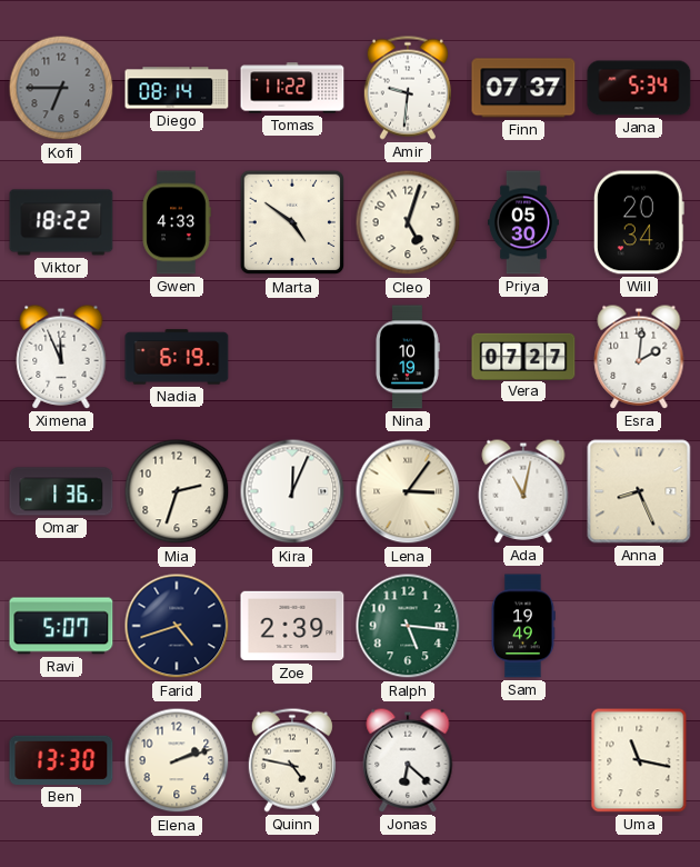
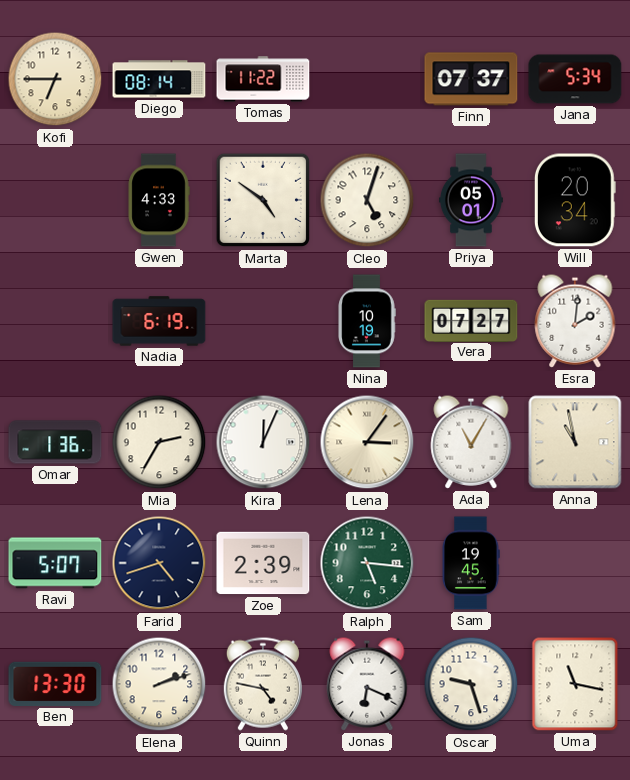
Kofi dial: grey -> cream (55, 79)
Amir: 9:31 -> none (408, 88)
Viktor: 18:22 -> none (61, 222)
Priya: 05:30 -> 05:01 (471, 200)
Ximena: 11:56 -> none (61, 357)
Mia: 2:33 -> 2:35 (159, 442)
Ada: 11:02 -> 11:05 (471, 442)
Anna: 8:26 -> 10:58 (575, 442)
Sam: 19:49 -> 19:45 (471, 563)
Jonas: 6:22 -> 6:19 (367, 684)
Oscar: none -> 9:27 (471, 684)
